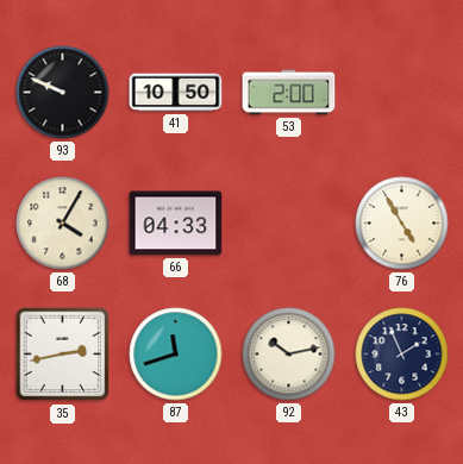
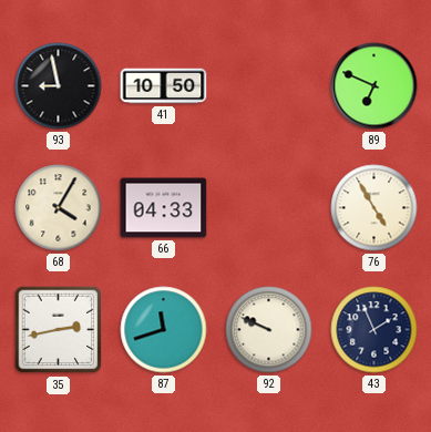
93: 9:49 -> 8:58 (59, 86)
53: 2:00 -> none (289, 93)
89: none -> 6:49 (374, 86)
92: 10:13 -> 9:49 (269, 330)
